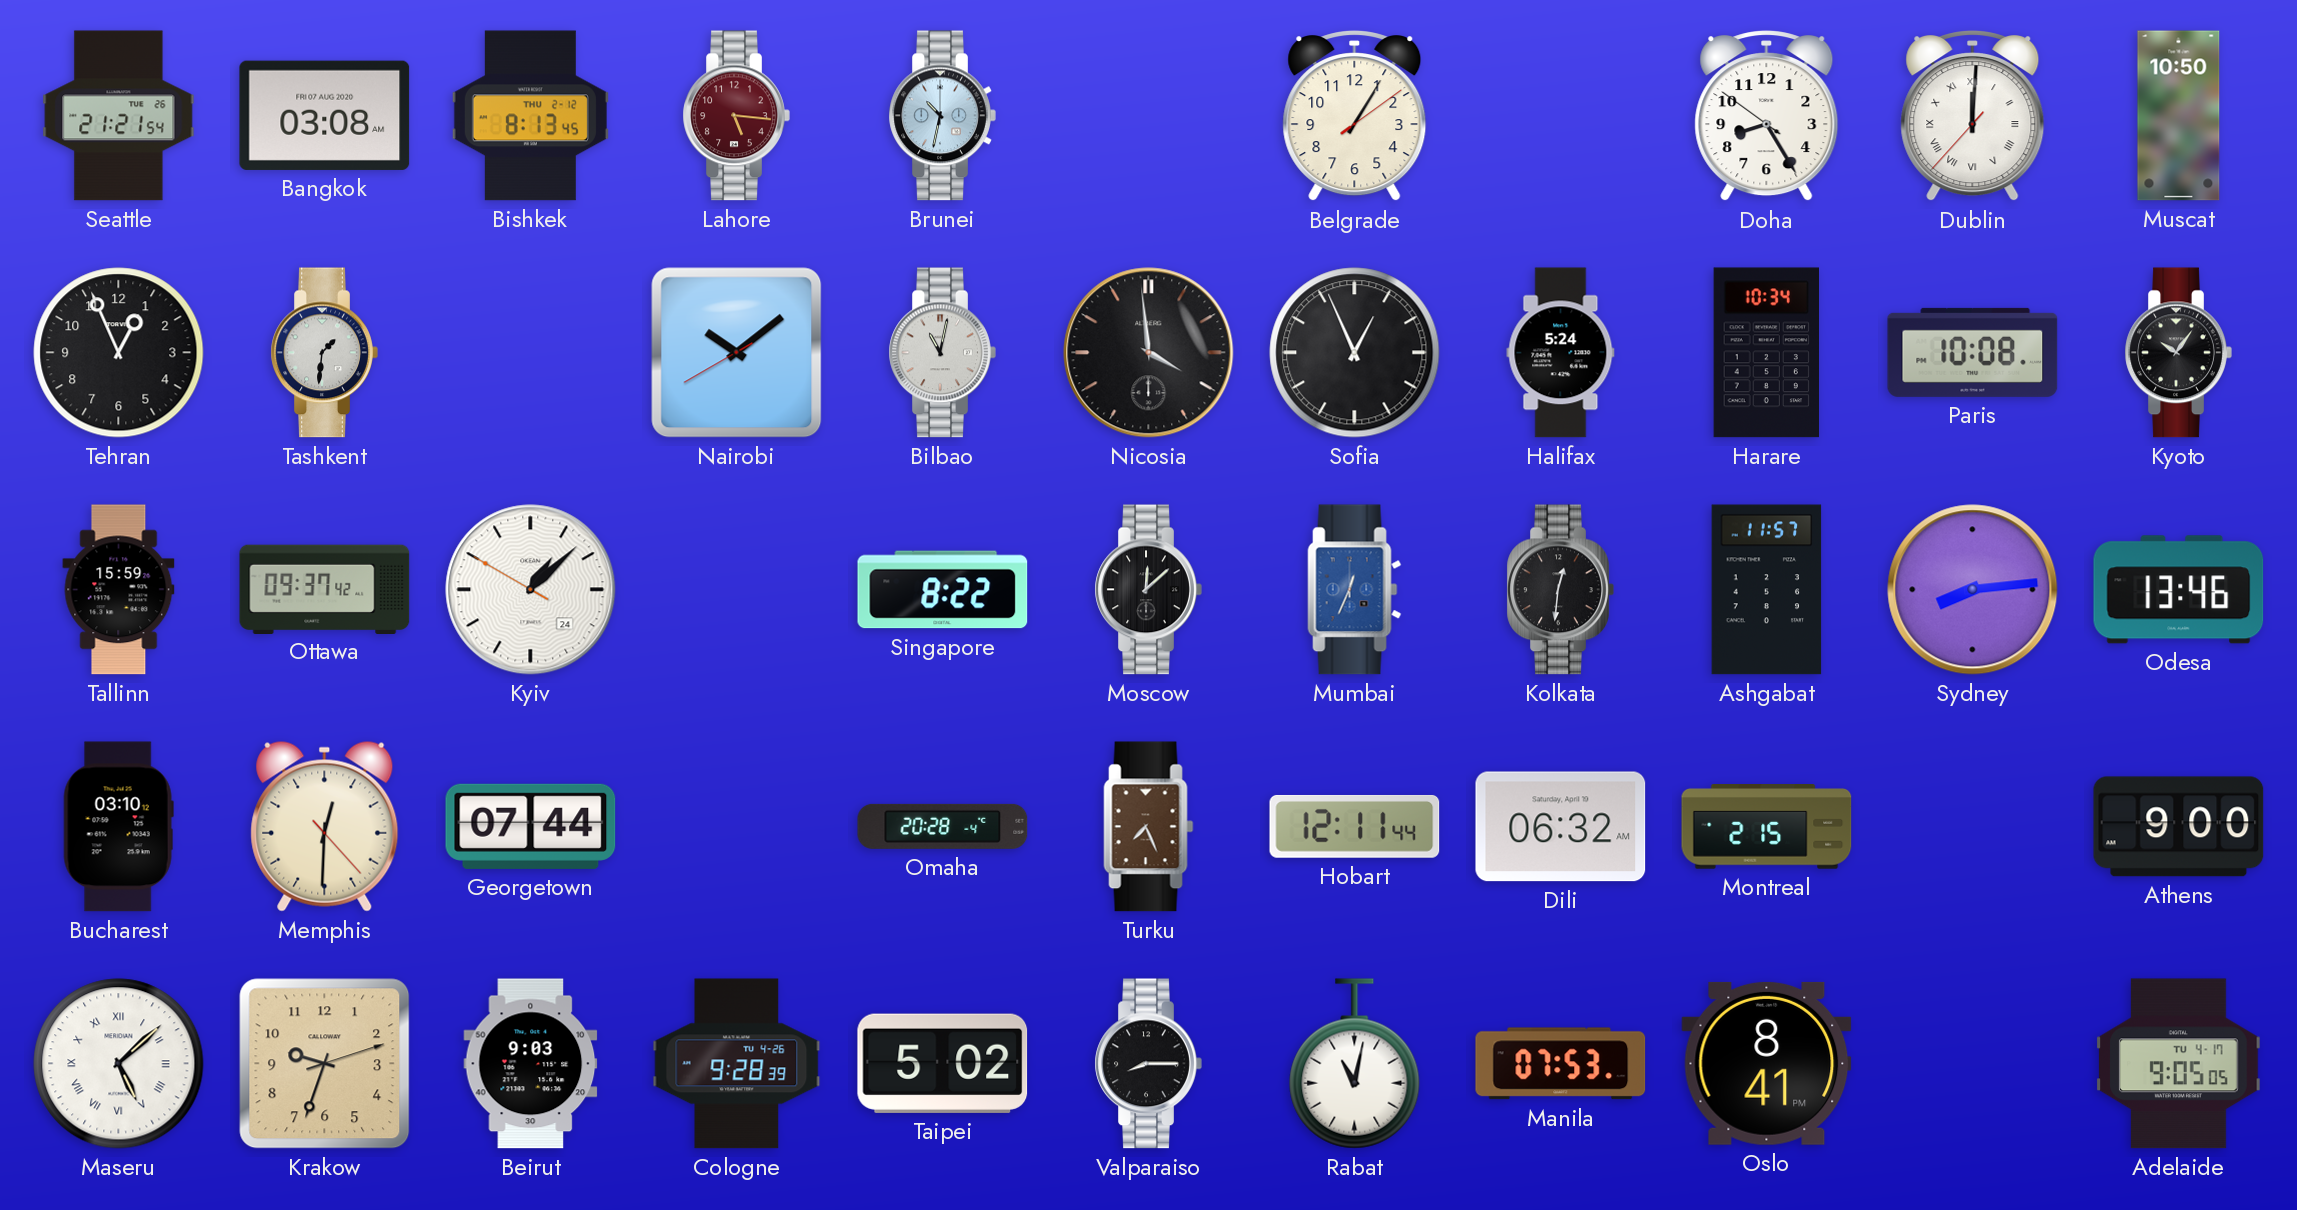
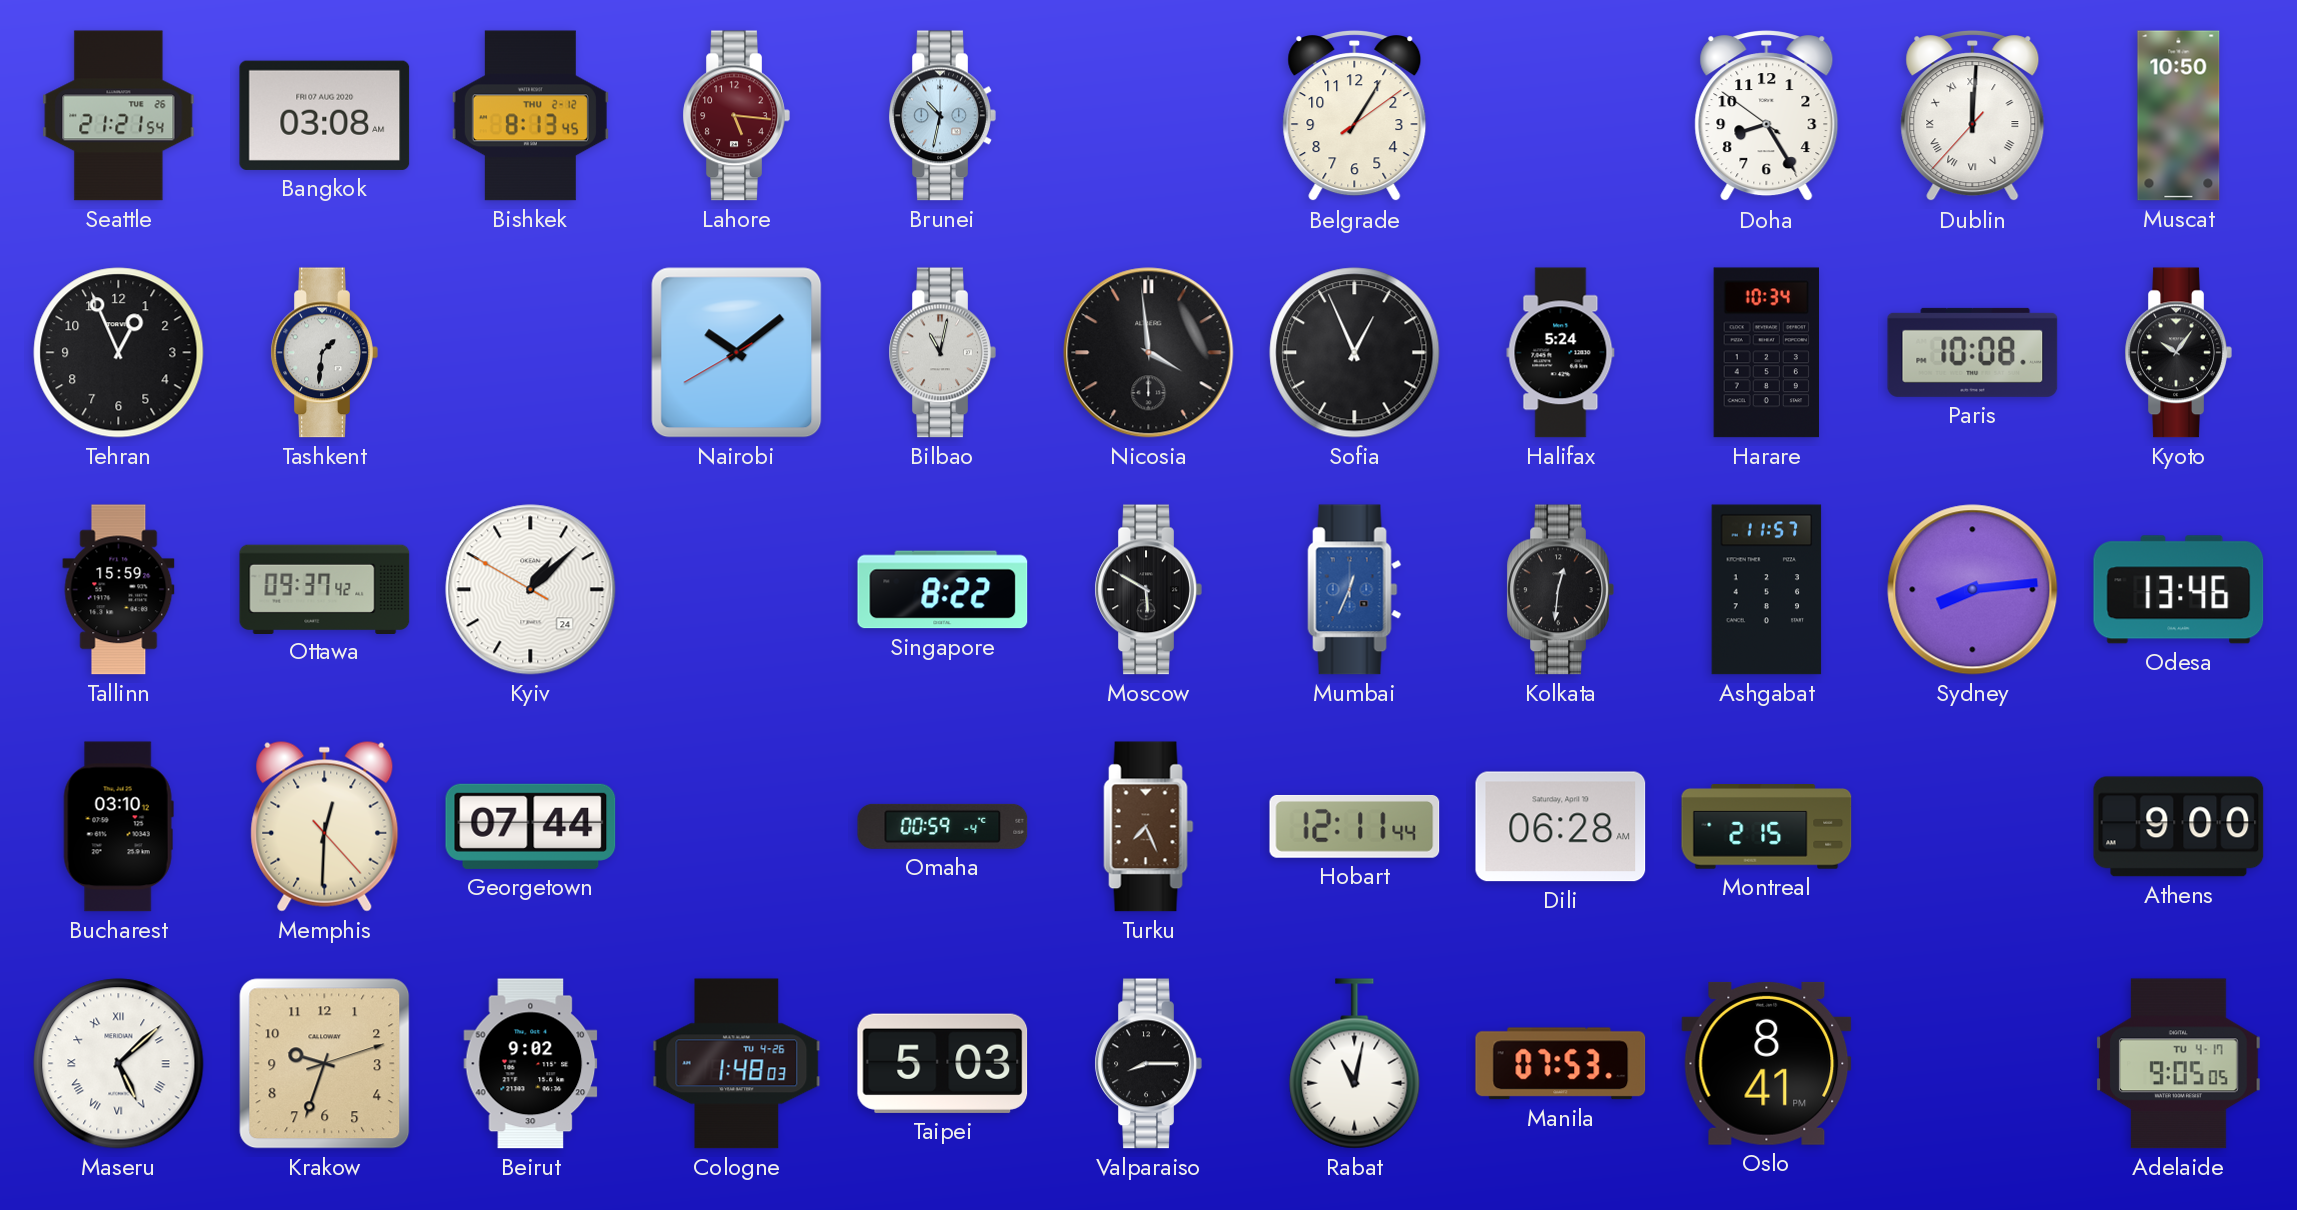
Moscow: 12:08 -> 5:50 (1148, 590)
Omaha: 20:28 -> 00:59 (943, 826)
Dili: 06:32 -> 06:28 (1561, 827)
Beirut: 9:03 -> 9:02 (531, 1064)
Cologne: 9:28 -> 1:48 (737, 1064)
Taipei: 5:02 -> 5:03 (943, 1063)
